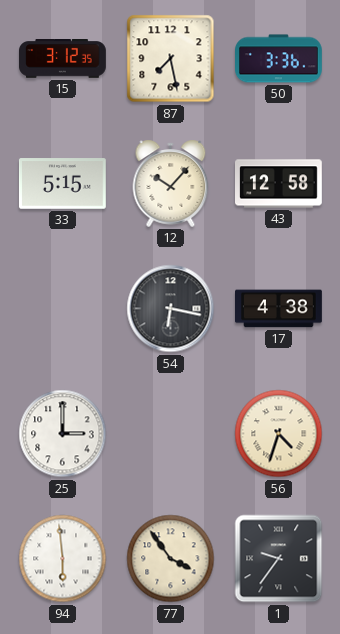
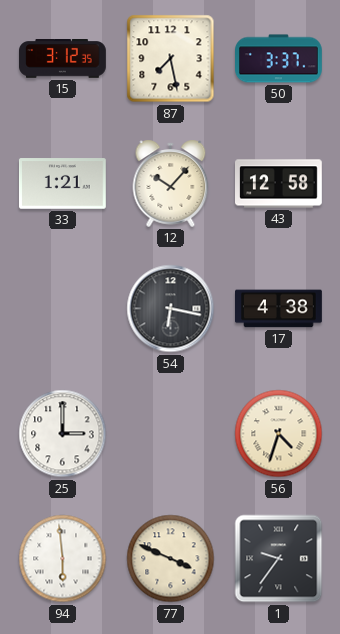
50: 3:36 -> 3:37 (279, 59)
33: 5:15 -> 1:21 (63, 184)
77: 3:54 -> 3:49 (171, 559)
